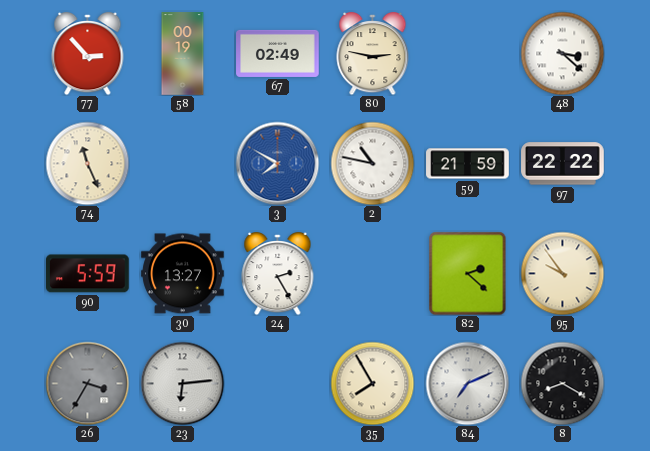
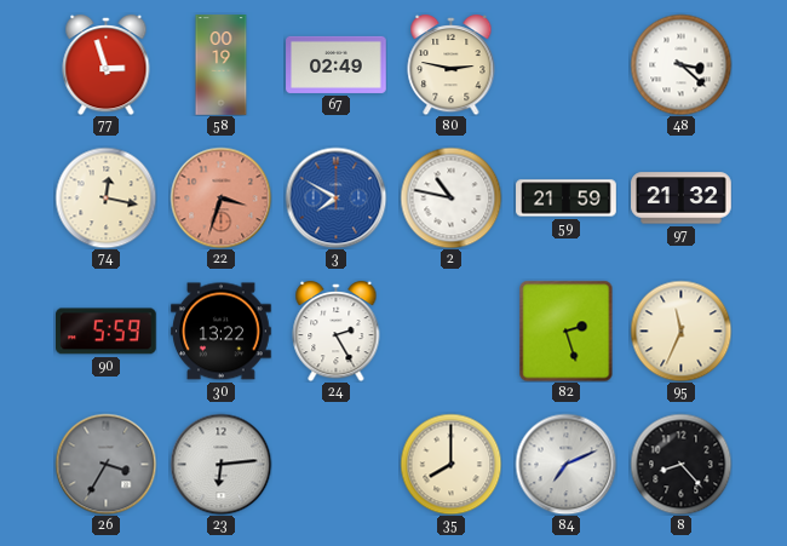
77: 2:53 -> 2:57 (107, 64)
74: 11:26 -> 12:17 (105, 197)
22: none -> 3:33 (220, 197)
97: 22:22 -> 21:32 (682, 199)
30: 13:27 -> 13:22 (222, 332)
82: 2:22 -> 2:27 (567, 331)
95: 9:54 -> 11:34 (680, 331)
35: 7:55 -> 8:00 (450, 464)
8: 8:20 -> 8:23 (680, 464)
